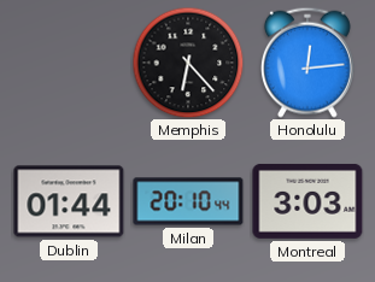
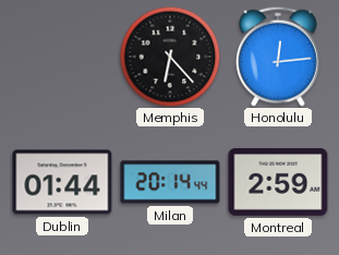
Milan: 20:10 -> 20:14 (170, 182)
Montreal: 3:03 -> 2:59 (278, 182)
